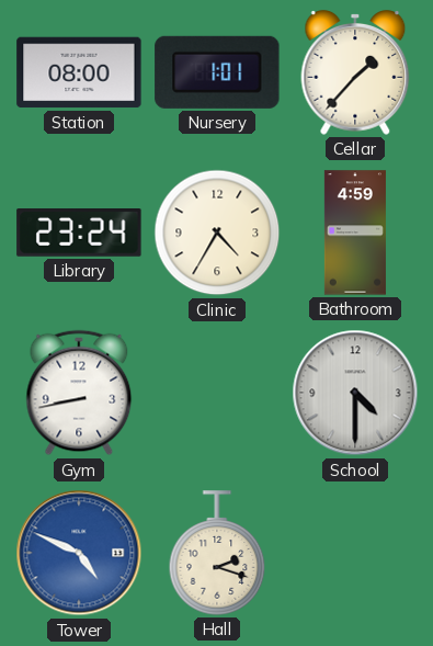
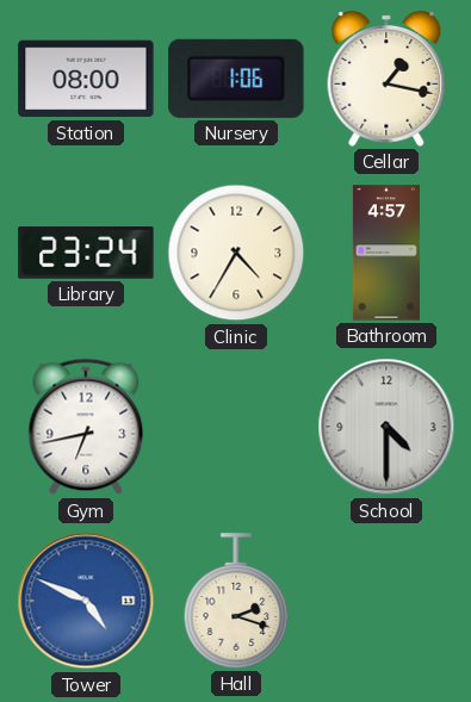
Nursery: 1:01 -> 1:06 (236, 79)
Cellar: 1:37 -> 1:17 (386, 80)
Bathroom: 4:59 -> 4:57 (386, 253)
Gym: 8:43 -> 6:43 (86, 427)
